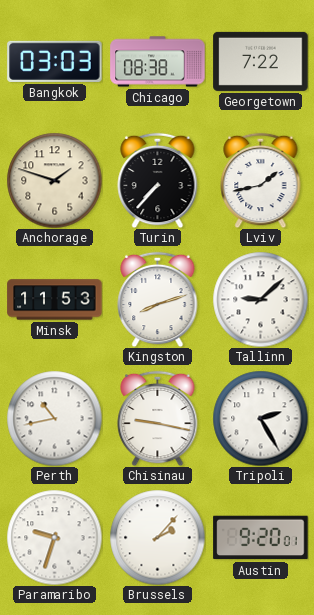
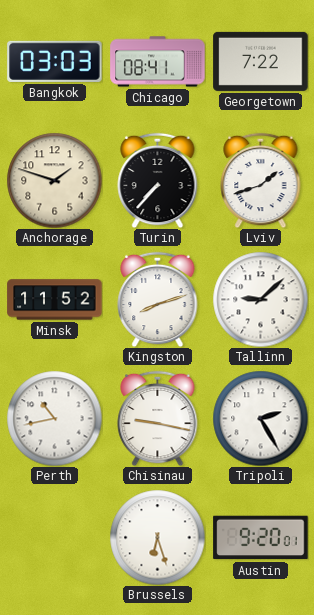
Chicago: 08:38 -> 08:41 (158, 62)
Lviv: 1:43 -> 1:42 (261, 180)
Minsk: 11:53 -> 11:52 (55, 300)
Paramaribo: 9:33 -> none (54, 537)
Brussels: 2:07 -> 6:27 (157, 537)
